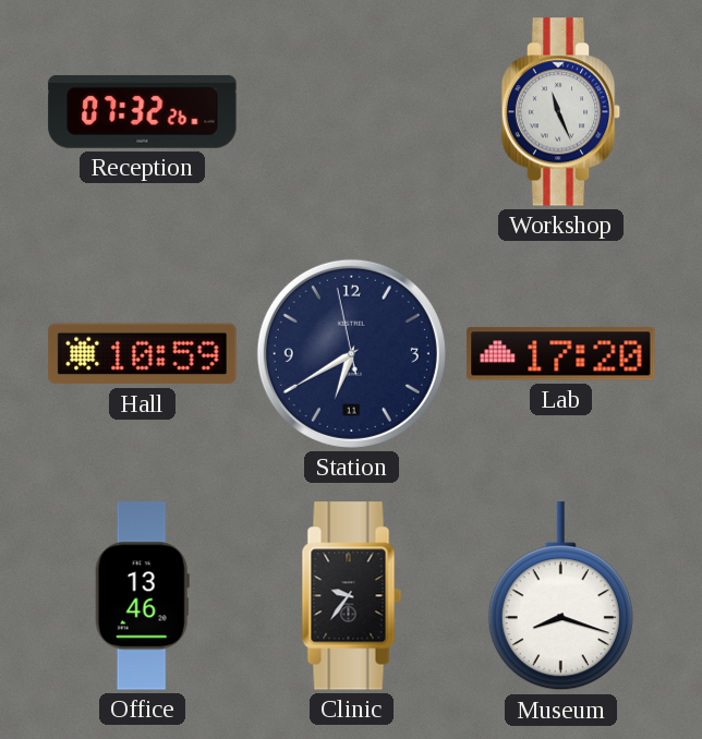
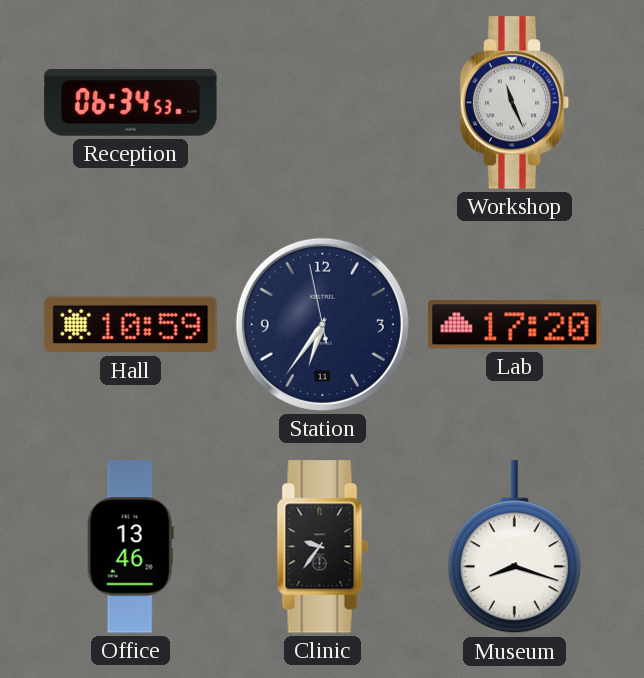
Reception: 07:32 -> 06:34 (131, 102)
Station: 6:39 -> 6:35 (322, 324)
